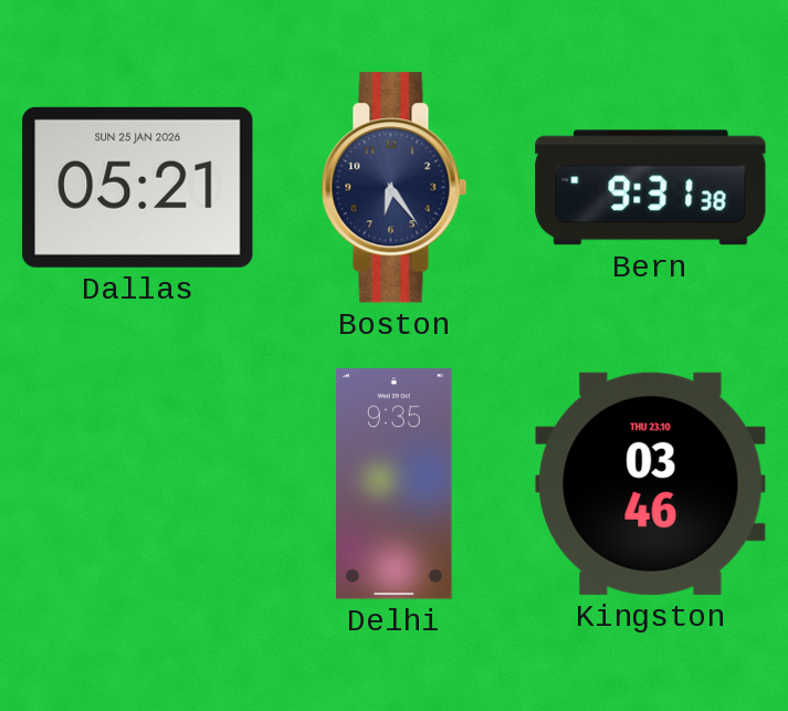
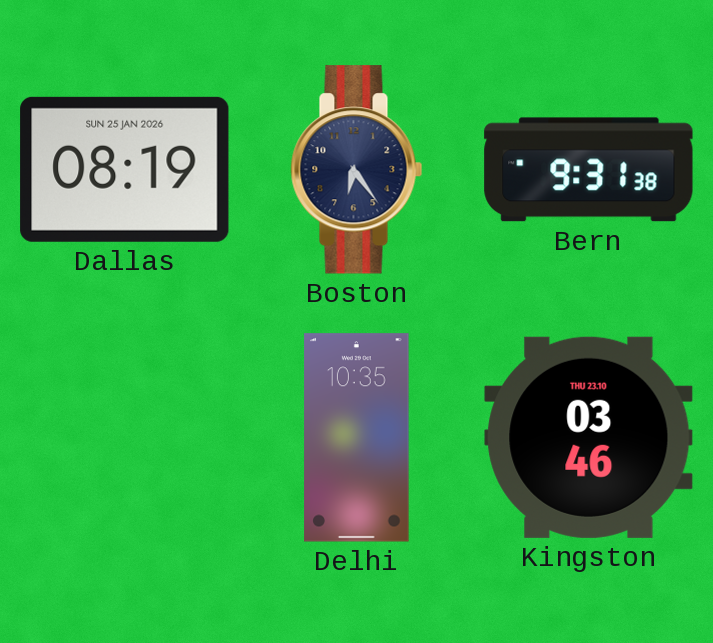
Dallas: 05:21 -> 08:19 (125, 169)
Delhi: 9:35 -> 10:35 (357, 438)
